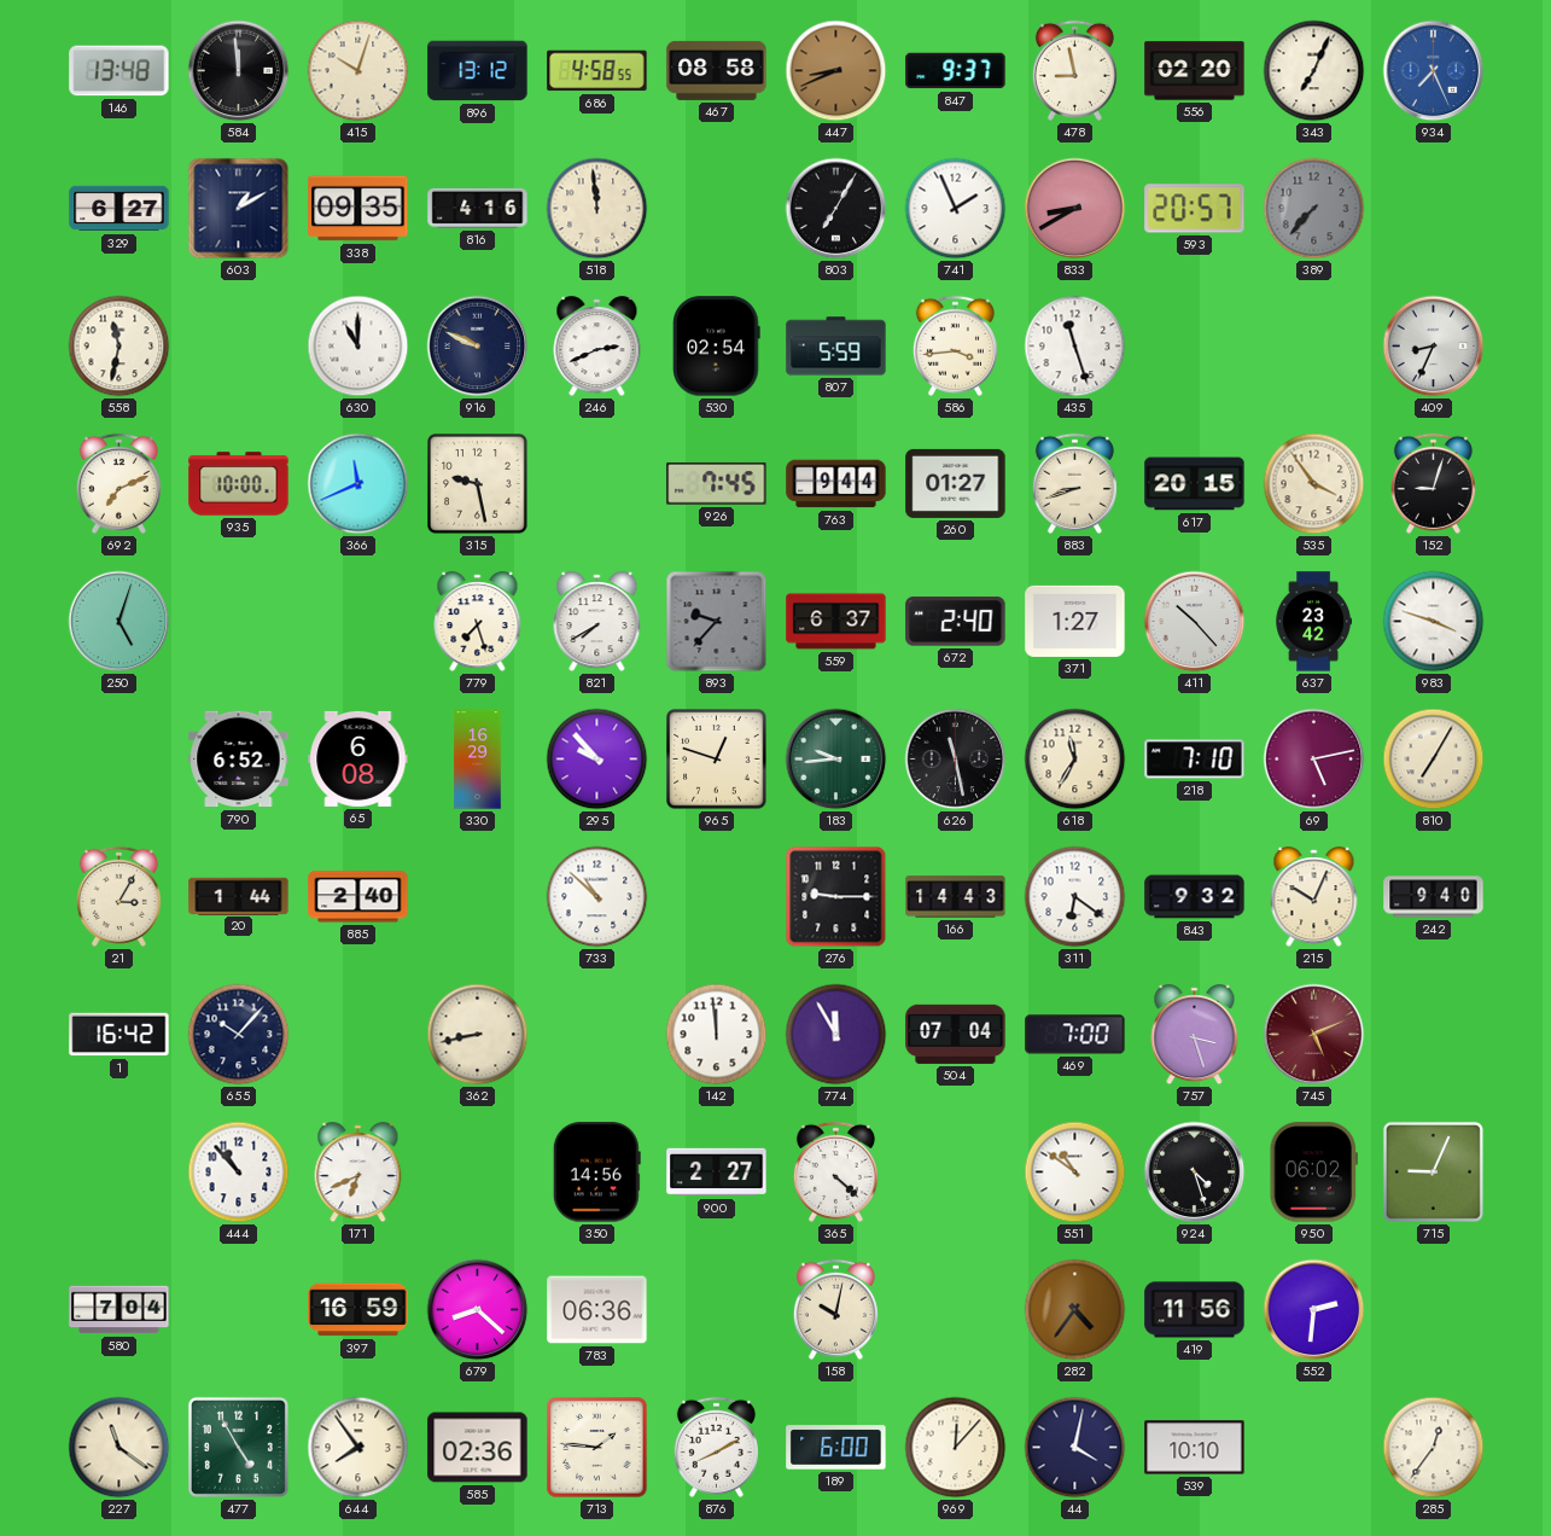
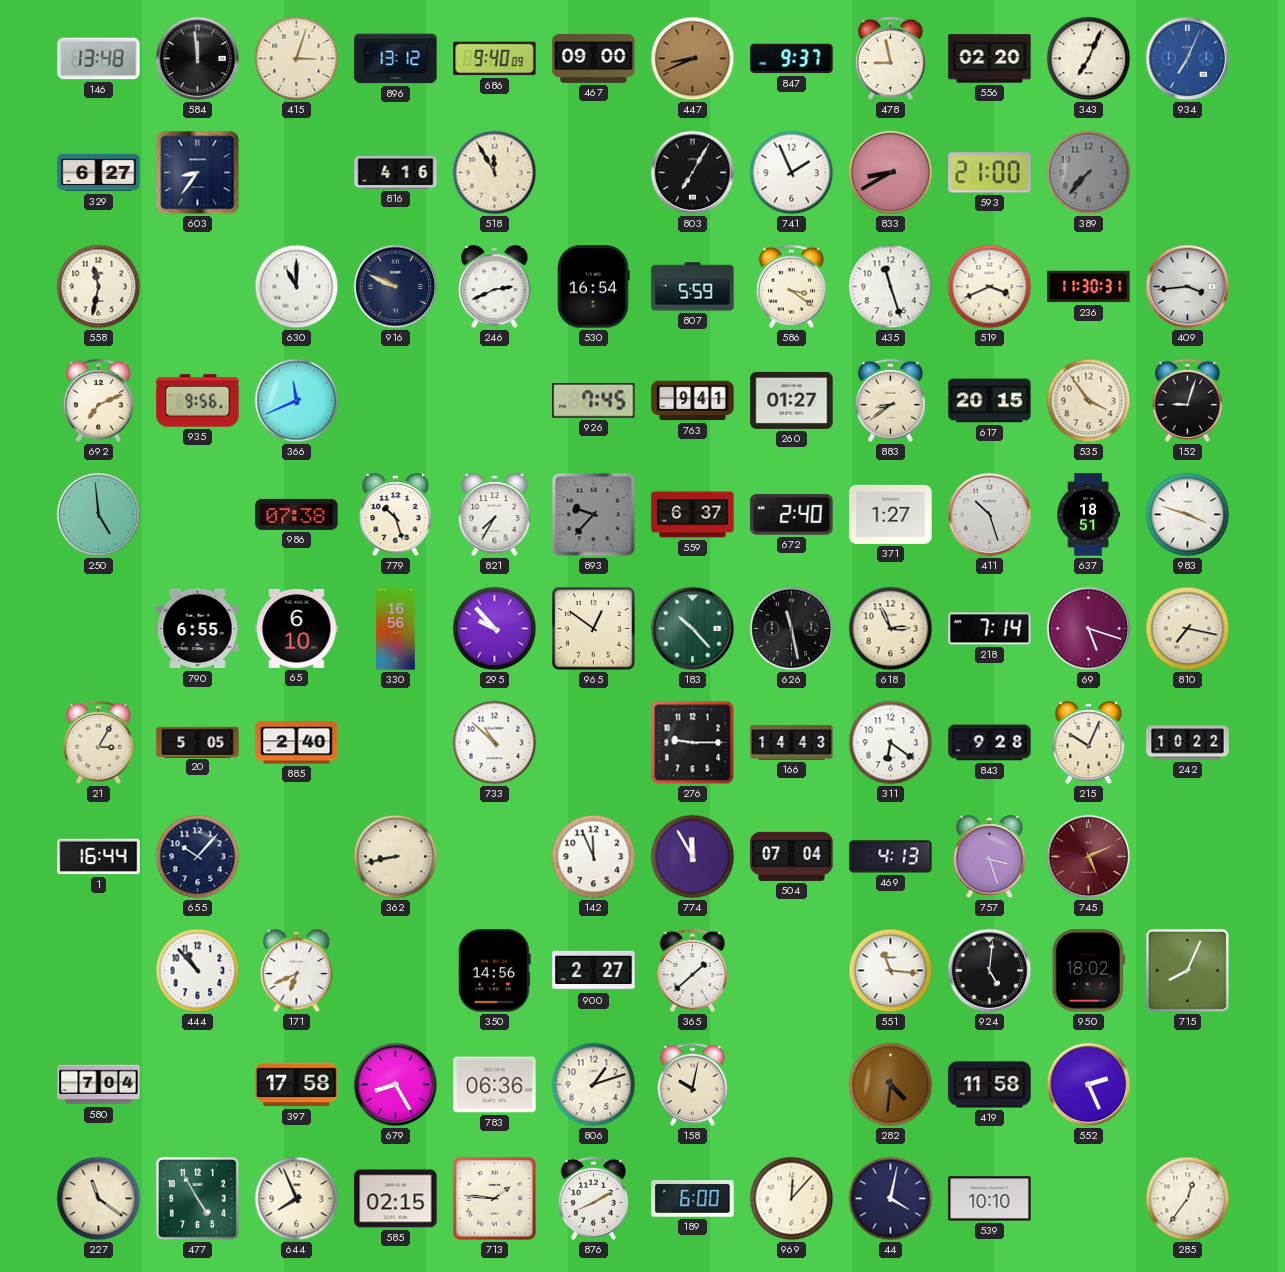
415: 10:03 -> 3:03 (297, 59)
686: 4:58 -> 9:40 (495, 59)
467: 08:58 -> 09:00 (594, 58)
934: 7:26 -> 7:04 (1188, 59)
603: 1:10 -> 8:36 (198, 173)
338: 09:35 -> none (358, 209)
518: 11:59 -> 11:55 (495, 173)
593: 20:57 -> 21:00 (990, 173)
530: 02:54 -> 16:54 (594, 287)
586: 3:44 -> 3:21 (791, 286)
519: none -> 3:41 (990, 287)
236: none -> 11:30 (1089, 287)
409: 8:34 -> 3:44 (1188, 287)
935: 10:00 -> 9:56 (198, 401)
315: 9:28 -> none (478, 484)
763: 9:44 -> 9:41 (693, 401)
883: 8:42 -> 8:39 (890, 400)
250: 5:03 -> 4:59 (99, 515)
986: none -> 07:38 (297, 514)
779: 7:27 -> 10:27 (396, 515)
821: 7:40 -> 7:35 (495, 515)
411: 10:23 -> 10:27 (990, 515)
637: 23:42 -> 18:51 (1088, 515)
790: 6:52 -> 6:55 (198, 629)
65: 6:08 -> 6:10 (297, 628)
330: 16:29 -> 16:56 (396, 629)
965: 12:48 -> 12:51 (594, 629)
183: 9:44 -> 10:23 (693, 629)
618: 11:35 -> 2:56 (891, 629)
218: 7:10 -> 7:14 (990, 629)
69: 5:13 -> 5:18 (1089, 629)
810: 7:05 -> 7:17 (1188, 629)
20: 1:44 -> 5:05 (198, 742)
843: 9:32 -> 9:28 (990, 743)
242: 9:40 -> 10:22 (1188, 743)
1: 16:42 -> 16:44 (99, 857)
142: 11:59 -> 11:56 (594, 857)
469: 7:00 -> 4:13 (891, 857)
365: 4:22 -> 1:38 (692, 970)
551: 10:51 -> 11:16 (891, 971)
924: 4:27 -> 5:01 (990, 971)
950: 06:02 -> 18:02 (1088, 971)
715: 9:04 -> 8:04 (1187, 970)
397: 16:59 -> 17:58 (297, 1085)
679: 8:22 -> 8:25 (396, 1085)
806: none -> 1:12 (594, 1085)
282: 4:36 -> 4:31 (891, 1085)
419: 11:56 -> 11:58 (990, 1085)
552: 2:31 -> 2:26 (1089, 1085)
644: 7:54 -> 7:56 (297, 1199)
585: 02:36 -> 02:15 (396, 1199)
